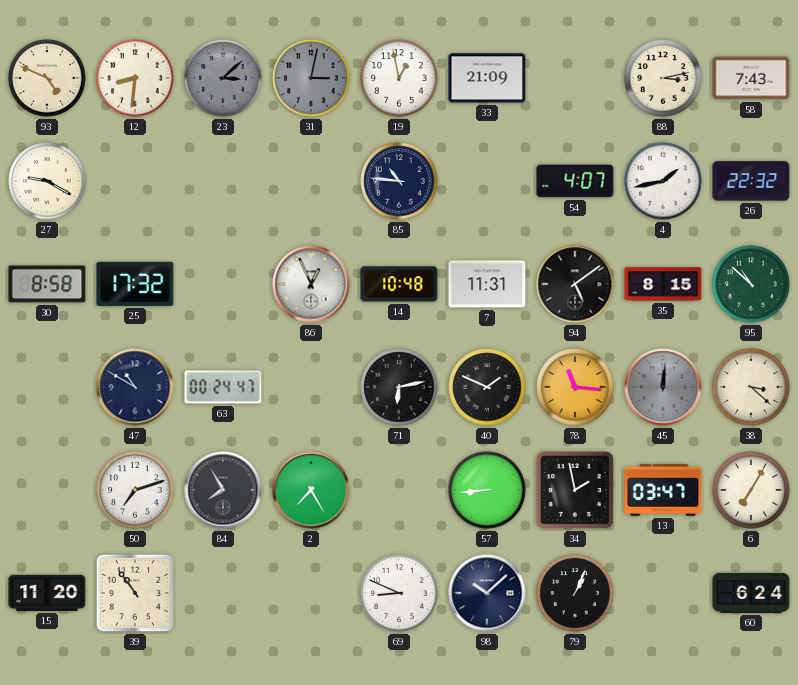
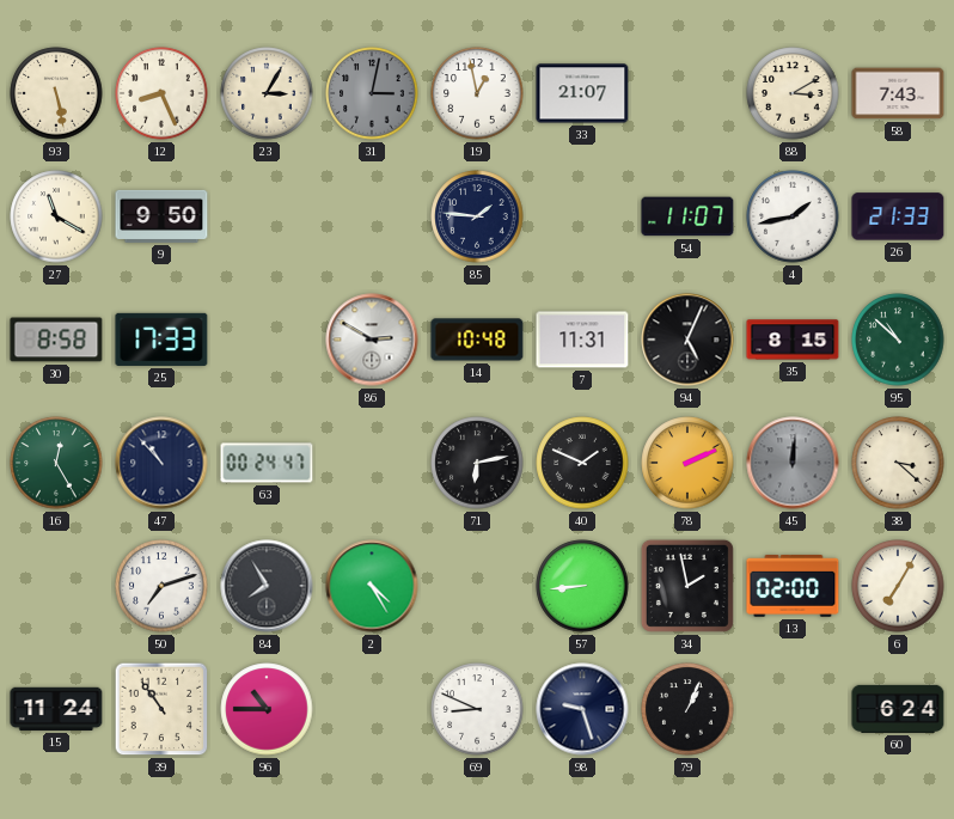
93: 4:49 -> 5:28 (56, 93)
12: 8:31 -> 8:26 (161, 93)
23: 3:08 -> 3:05 (267, 93)
23 dial: grey -> cream (267, 93)
33: 21:09 -> 21:07 (582, 93)
88: 3:13 -> 3:10 (793, 93)
27: 9:20 -> 11:20 (56, 216)
9: none -> 9:50 (161, 216)
85: 10:46 -> 1:46 (477, 216)
54: 4:07 -> 11:07 (687, 216)
26: 22:32 -> 21:33 (898, 216)
25: 17:32 -> 17:33 (161, 340)
86: 12:56 -> 2:50 (372, 340)
94: 5:09 -> 5:04 (687, 340)
16: none -> 12:25 (56, 463)
47: 10:50 -> 10:53 (161, 463)
78: 11:16 -> 2:11 (687, 463)
2: 7:25 -> 4:25 (372, 586)
13: 03:47 -> 02:00 (793, 586)
15: 11:20 -> 11:24 (56, 709)
96: none -> 10:45 (267, 709)
98: 10:08 -> 9:27 (582, 709)
